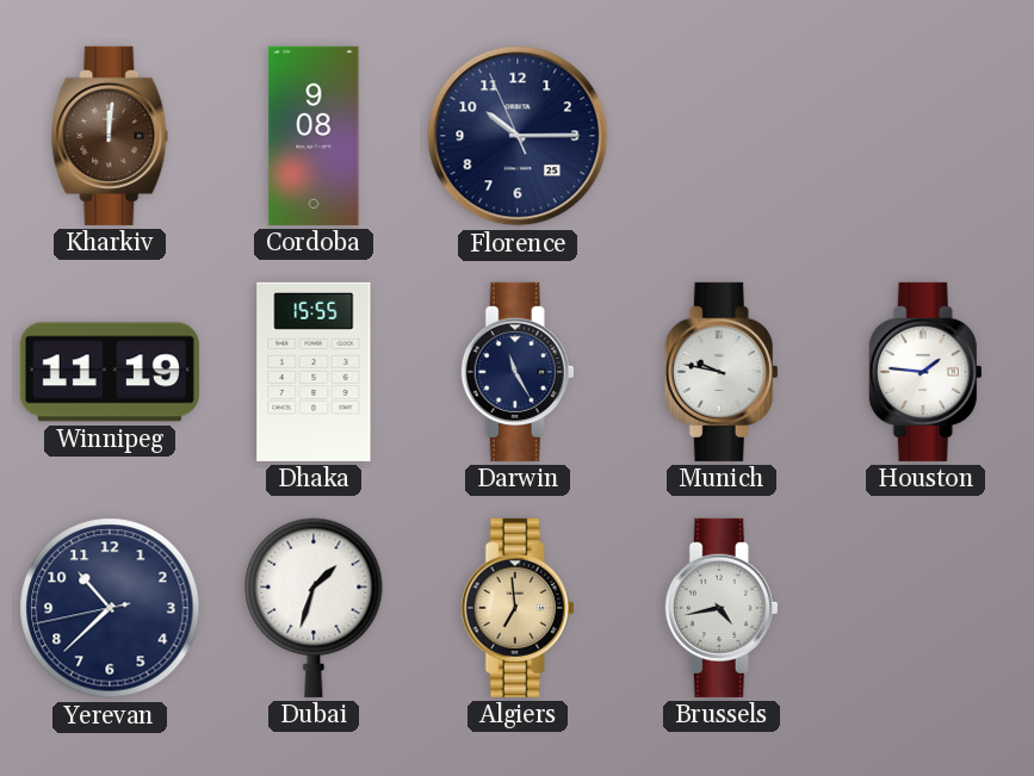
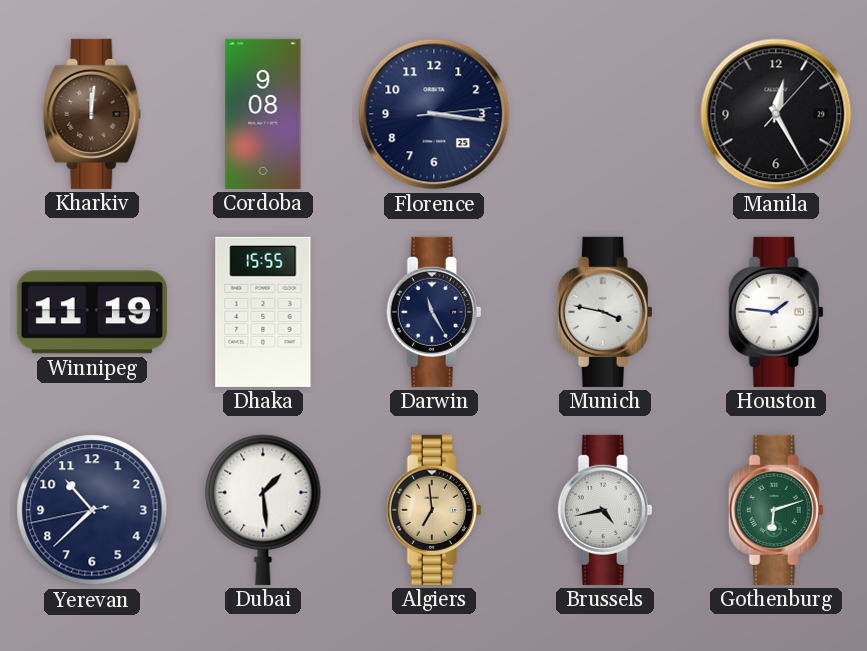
Florence: 10:14 -> 3:16 (434, 114)
Manila: none -> 12:25 (776, 114)
Munich: 9:47 -> 3:47 (605, 312)
Dubai: 1:33 -> 1:29 (263, 510)
Gothenburg: none -> 6:12 (776, 510)
